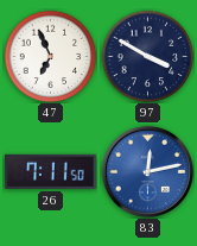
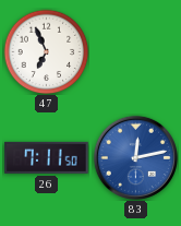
97: 3:50 -> none (147, 56)
